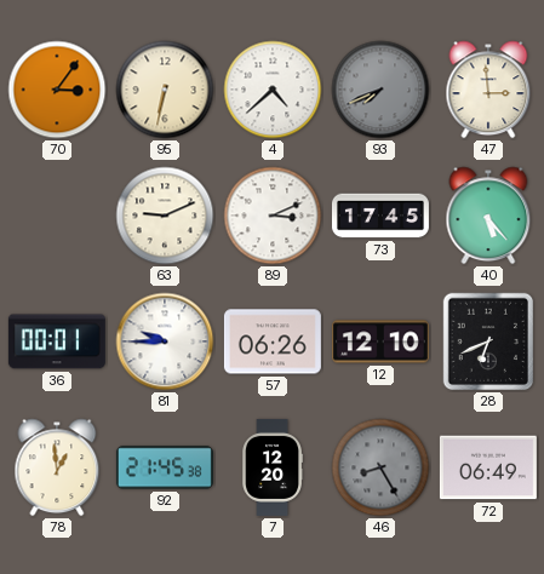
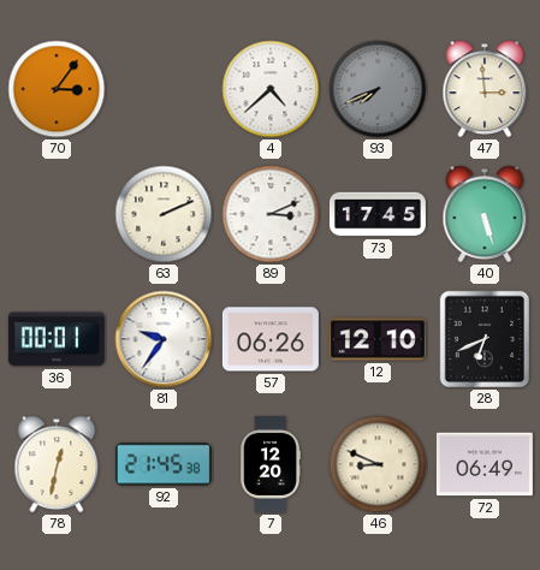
95: 6:32 -> none (165, 90)
63: 9:11 -> 2:11 (164, 214)
40: 5:23 -> 5:27 (485, 214)
81: 9:45 -> 9:36 (164, 339)
78: 12:59 -> 12:32 (57, 464)
46: 8:25 -> 8:49 (378, 464)
46 dial: grey -> cream (378, 464)
